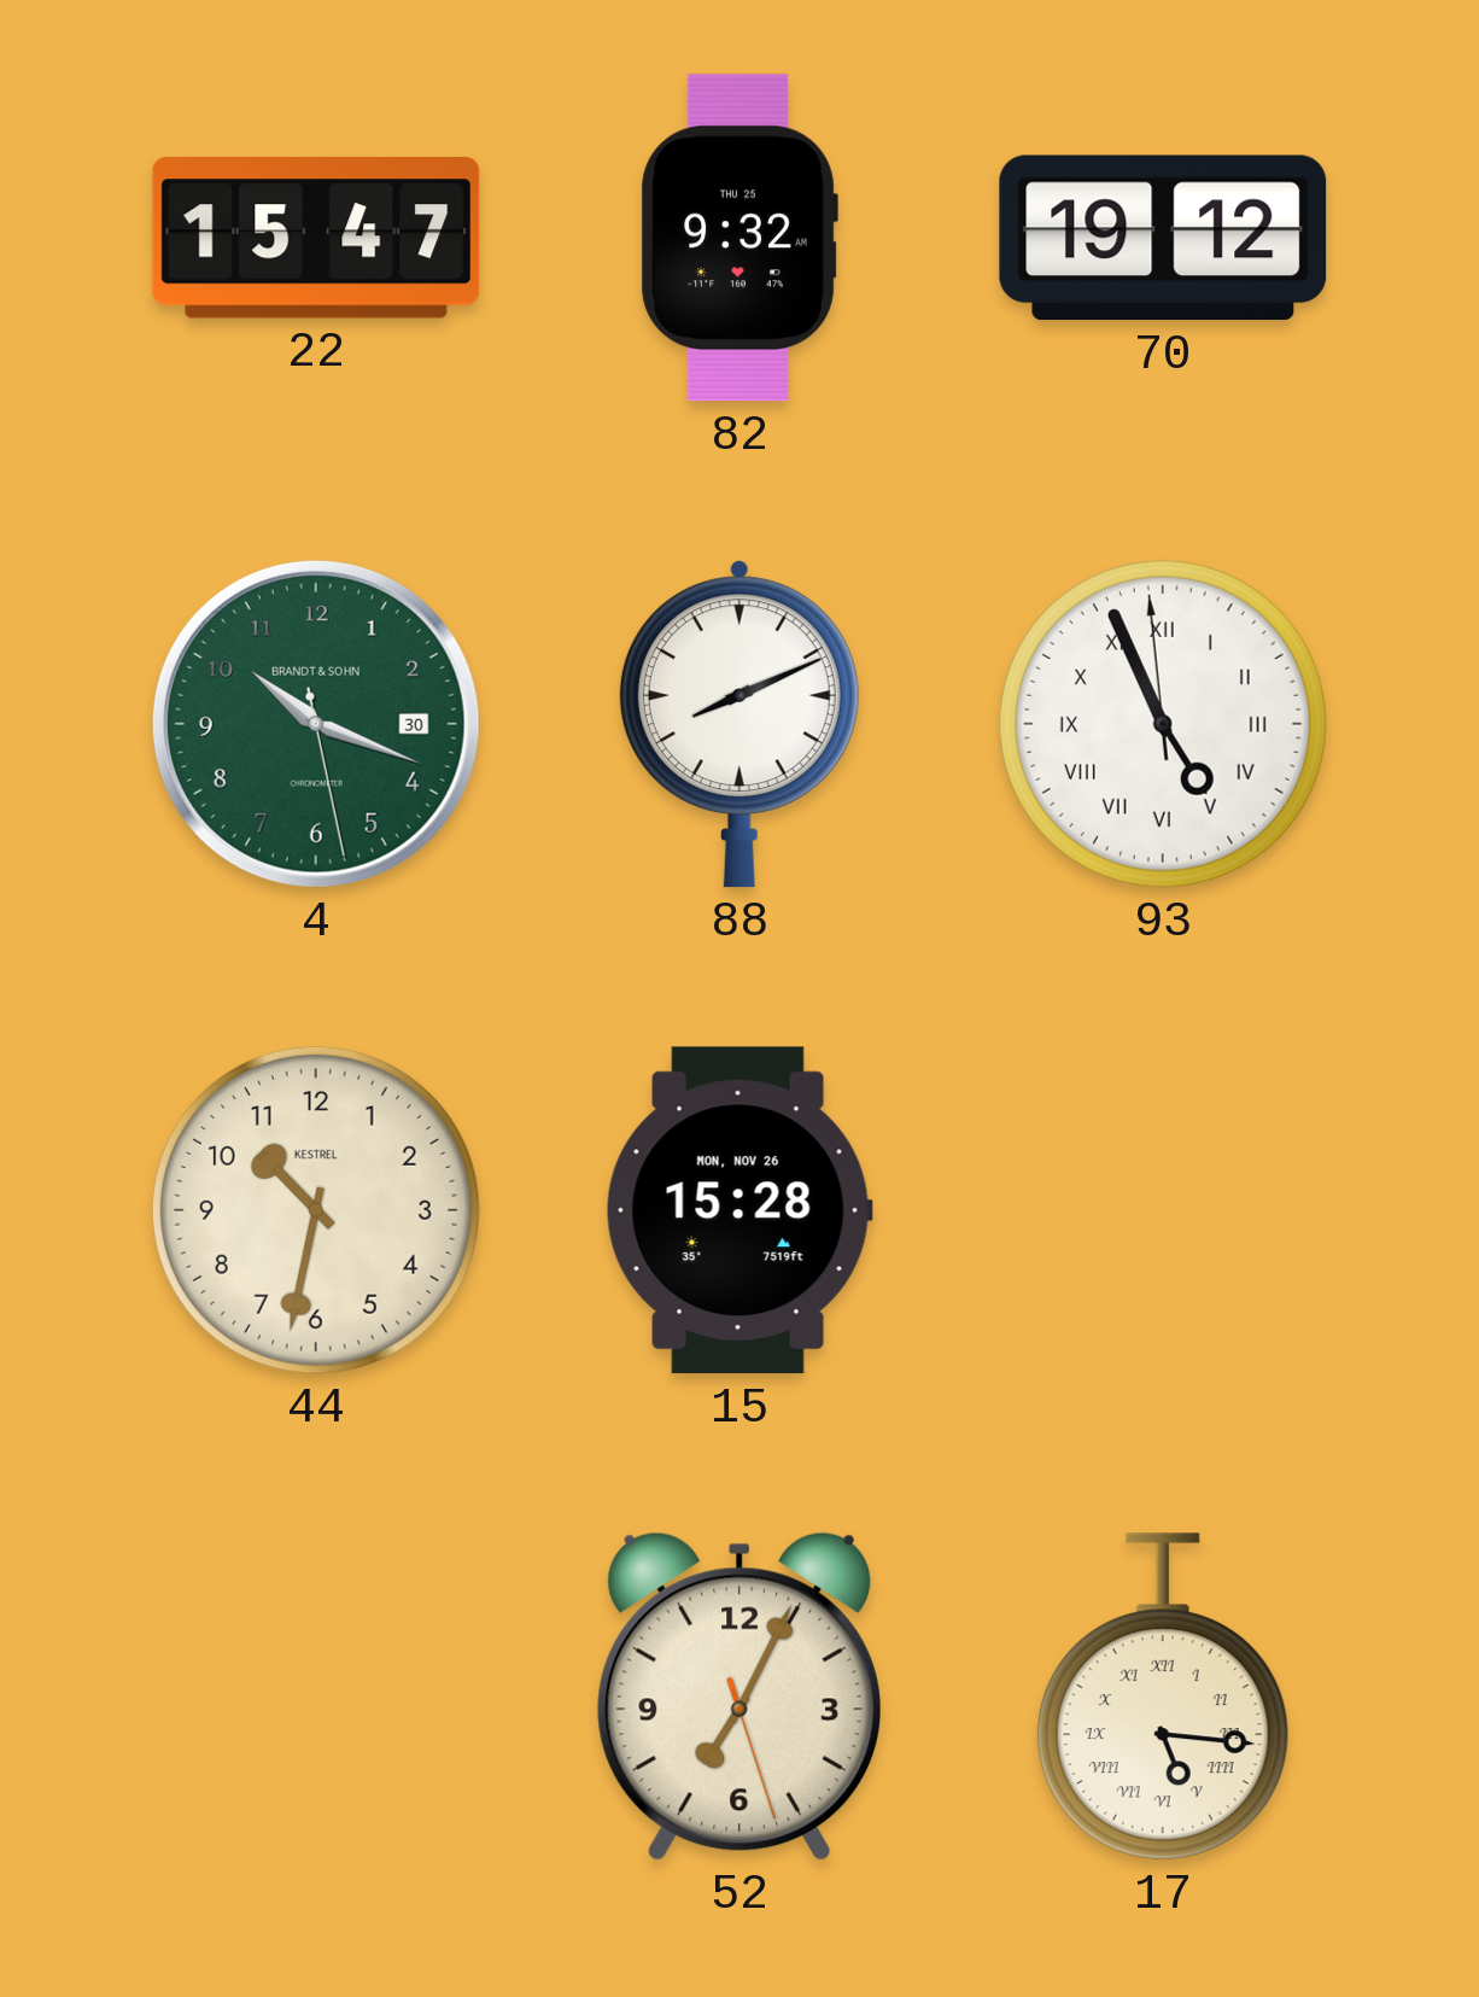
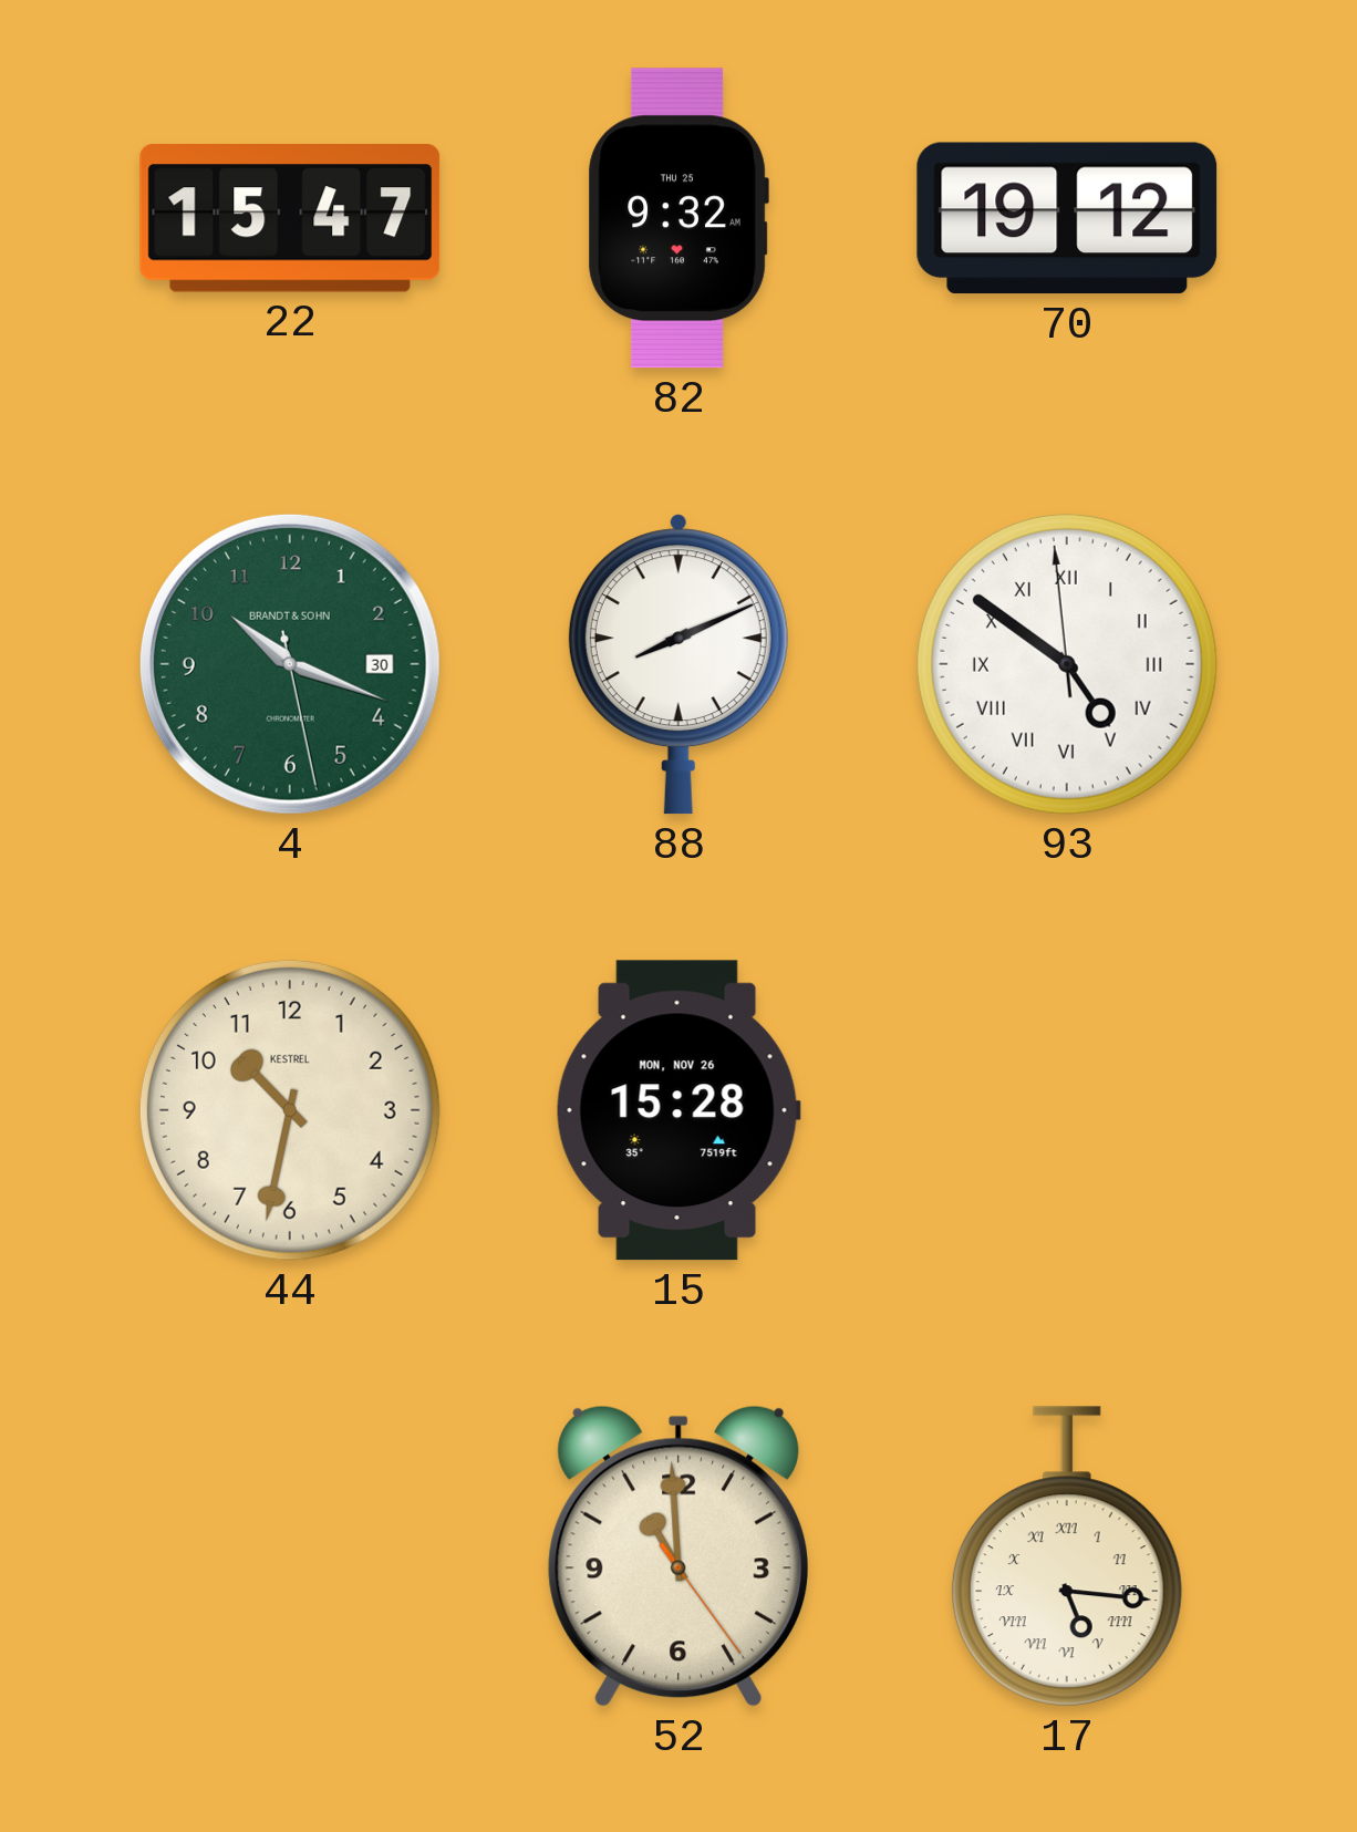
93: 4:55 -> 4:50 (1067, 664)
52: 7:04 -> 10:59 (677, 1556)
